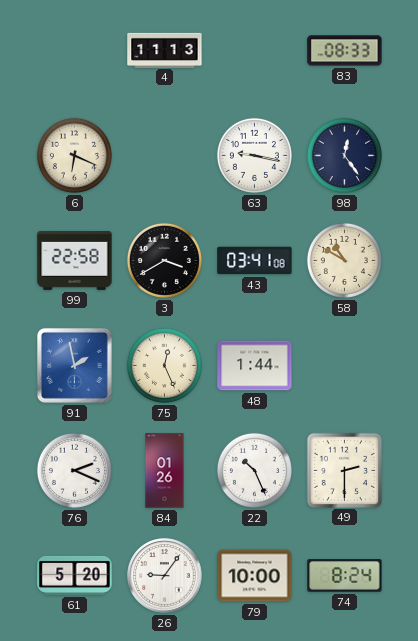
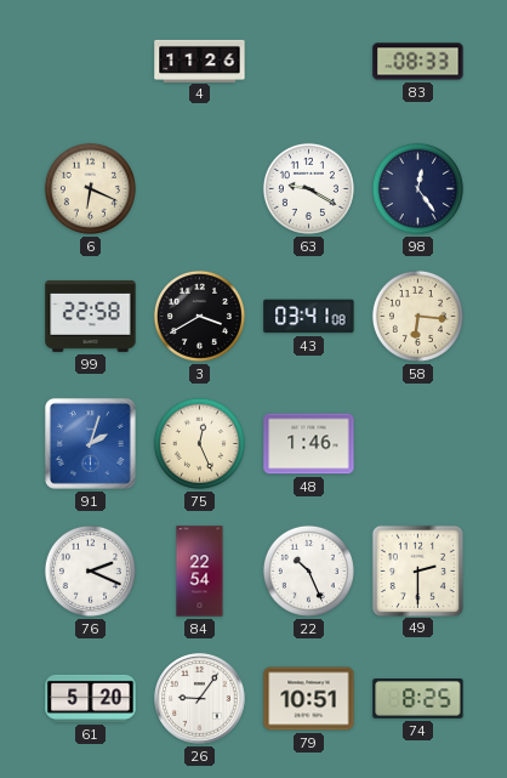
4: 11:13 -> 11:26 (200, 61)
63: 9:17 -> 9:20 (308, 188)
58: 10:50 -> 6:16 (417, 316)
91: 1:58 -> 2:03 (90, 443)
48: 1:44 -> 1:46 (309, 444)
84: 01:26 -> 22:54 (200, 572)
79: 10:00 -> 10:51 (309, 699)
74: 8:24 -> 8:25 (418, 699)
